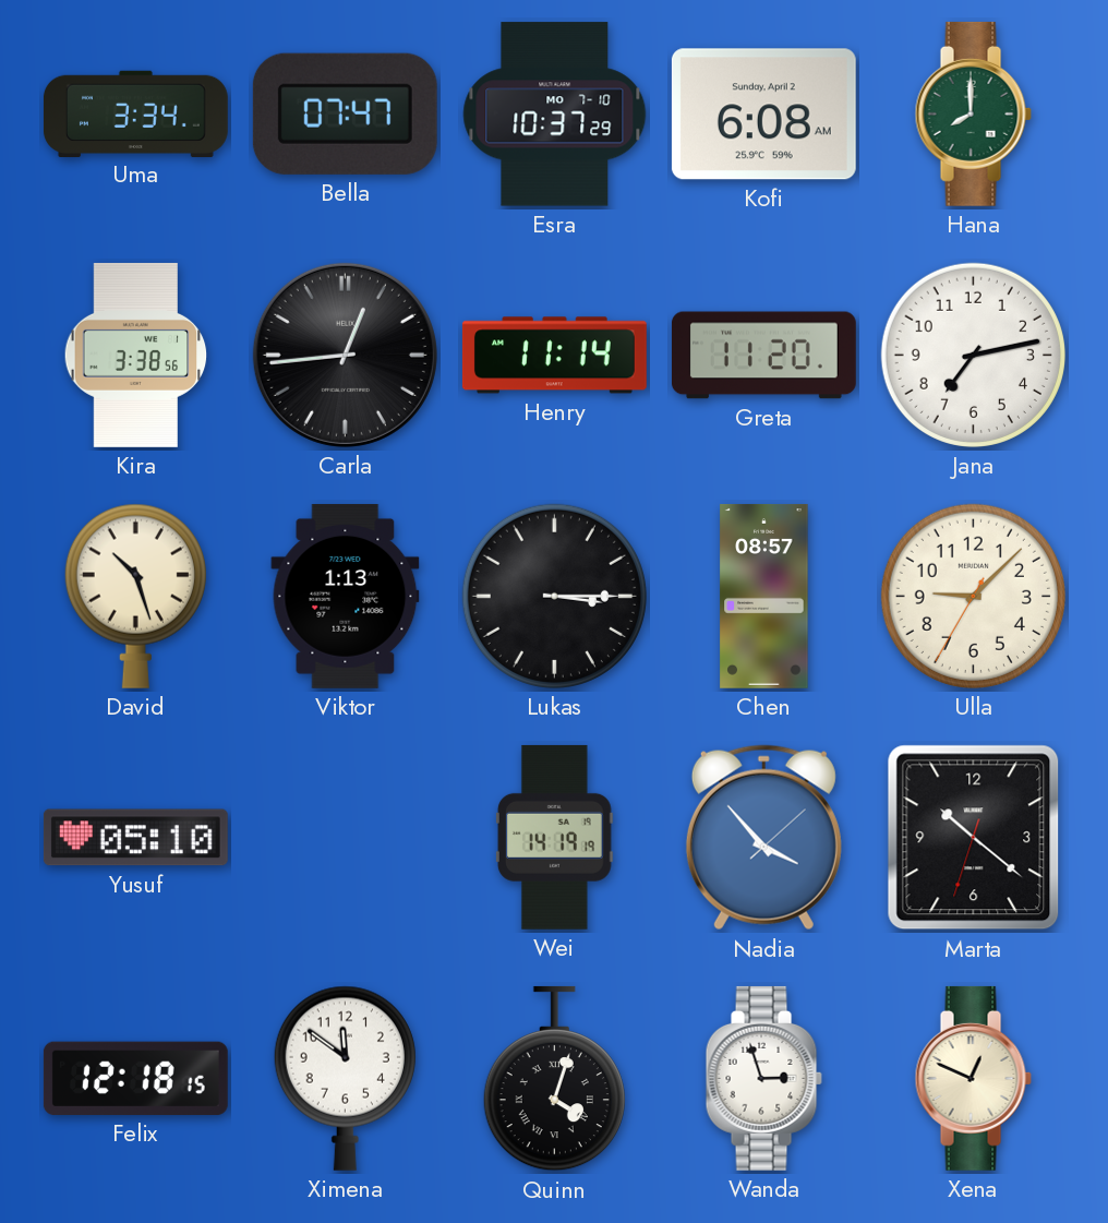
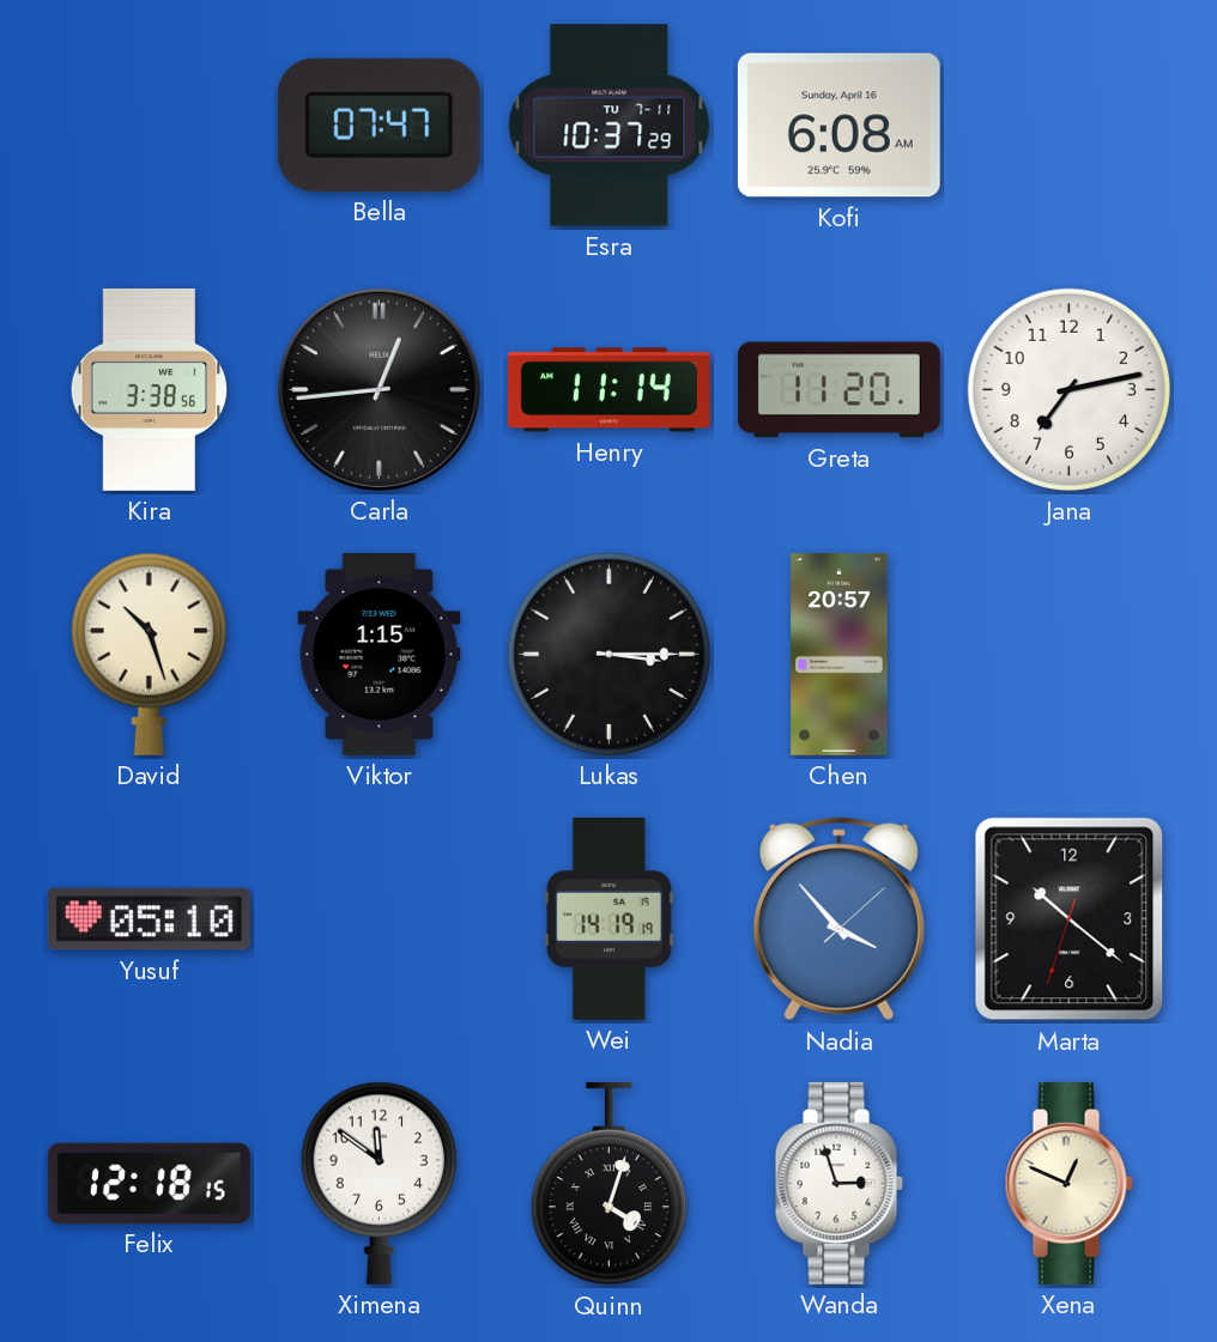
Uma: 3:34 -> none (135, 113)
Esra date: MO 7-10 -> TU 7-11 (610, 126)
Kofi date: Sunday, April 2 -> Sunday, April 16 (838, 126)
Hana: 8:00 -> none (973, 113)
Viktor: 1:13 -> 1:15 (380, 654)
Chen: 08:57 -> 20:57 (840, 654)
Ulla: 9:07 -> none (973, 596)
